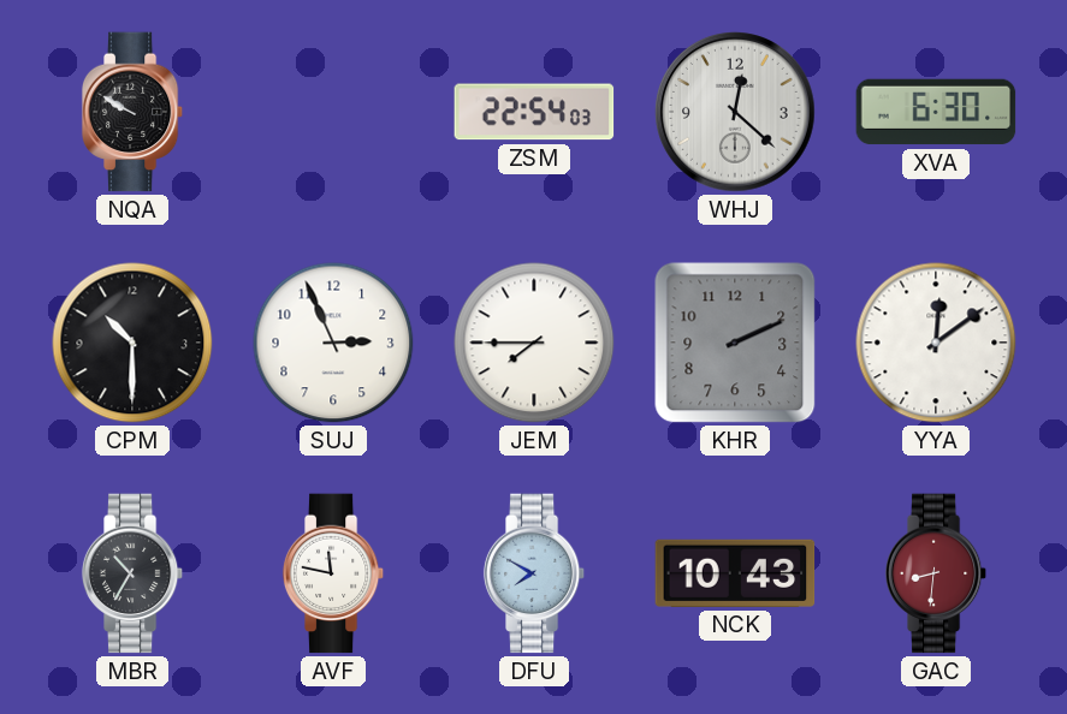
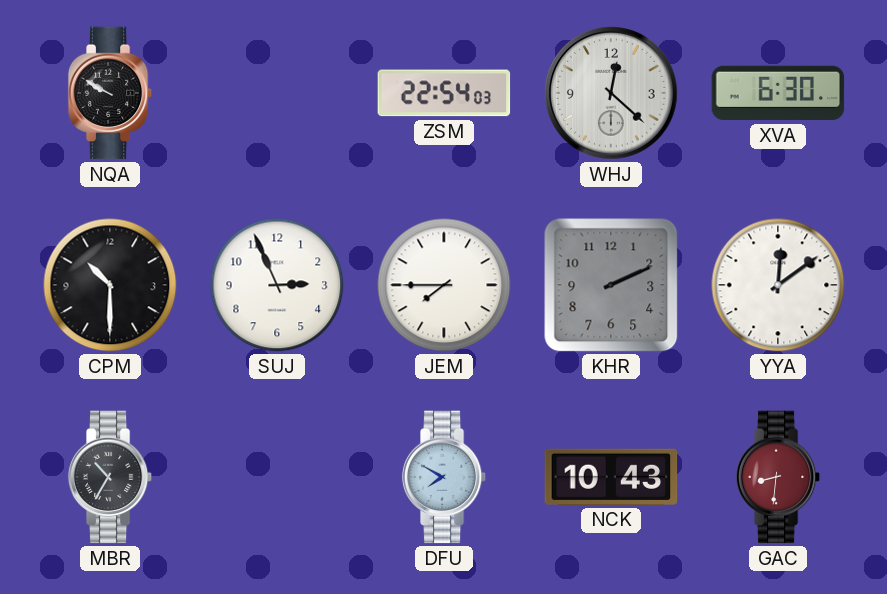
AVF: 11:47 -> none (333, 573)
